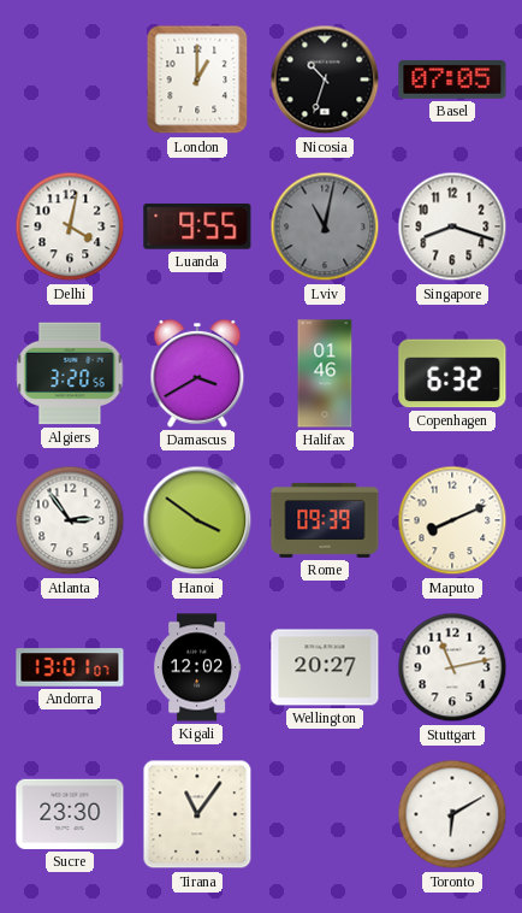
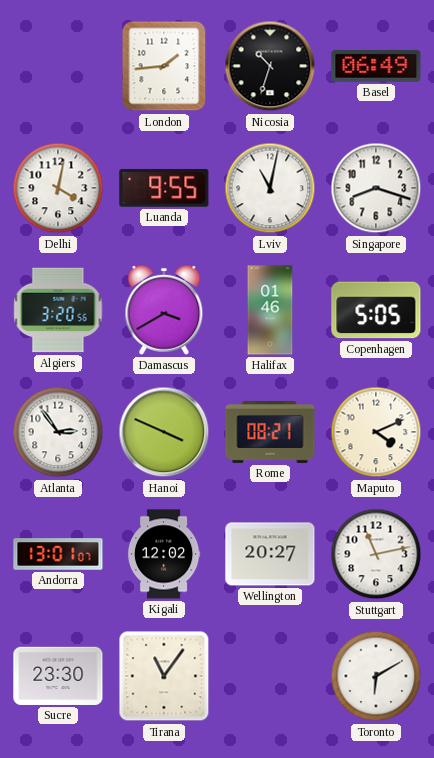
London: 1:00 -> 1:44 (164, 66)
Basel: 07:05 -> 06:49 (376, 66)
Lviv dial: grey -> white (270, 188)
Copenhagen: 6:32 -> 5:05 (376, 310)
Hanoi: 3:51 -> 3:49 (164, 432)
Rome: 09:39 -> 08:21 (270, 432)
Maputo: 8:11 -> 4:11 (376, 432)
